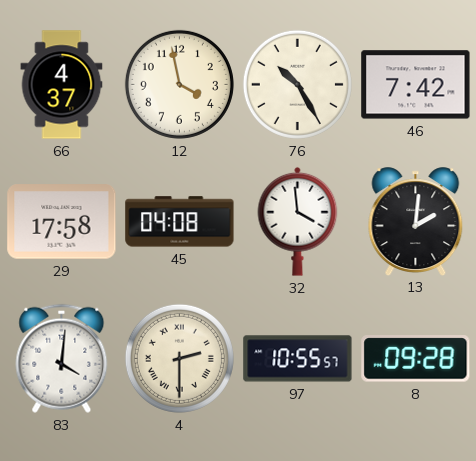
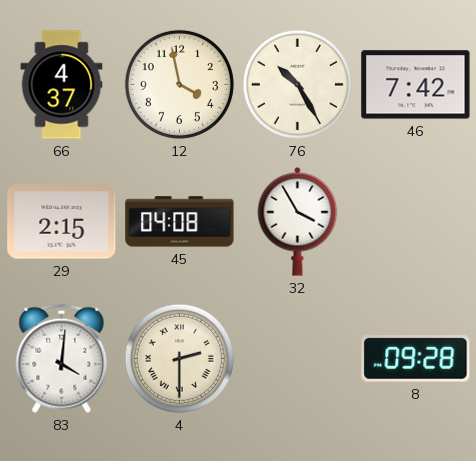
29: 17:58 -> 2:15 (62, 222)
32: 3:59 -> 3:55 (298, 221)
13: 2:01 -> none (416, 221)
97: 10:55 -> none (298, 359)
